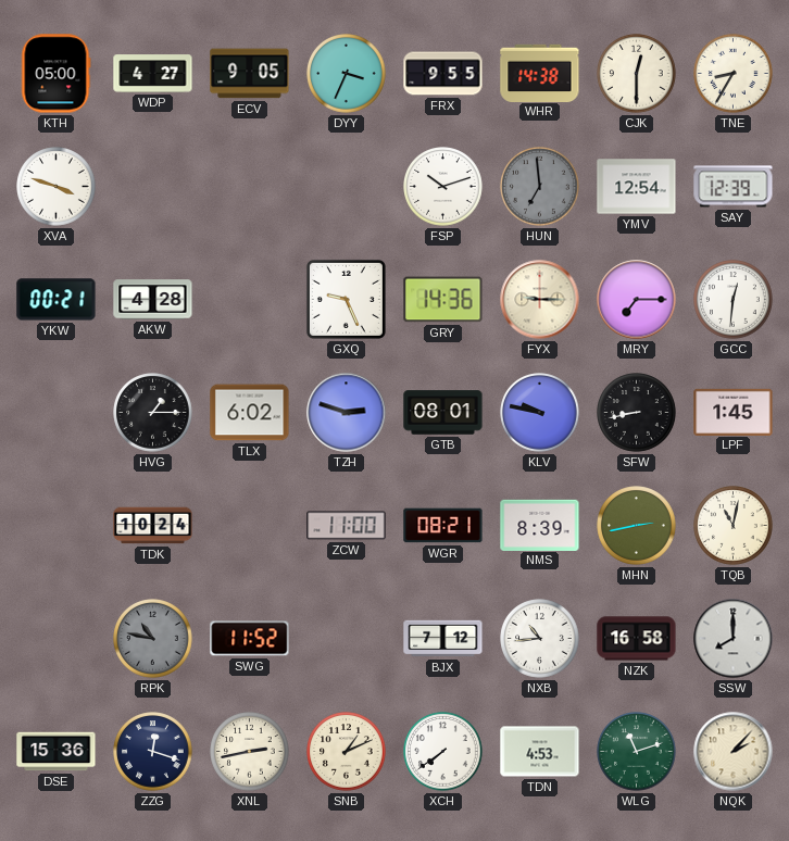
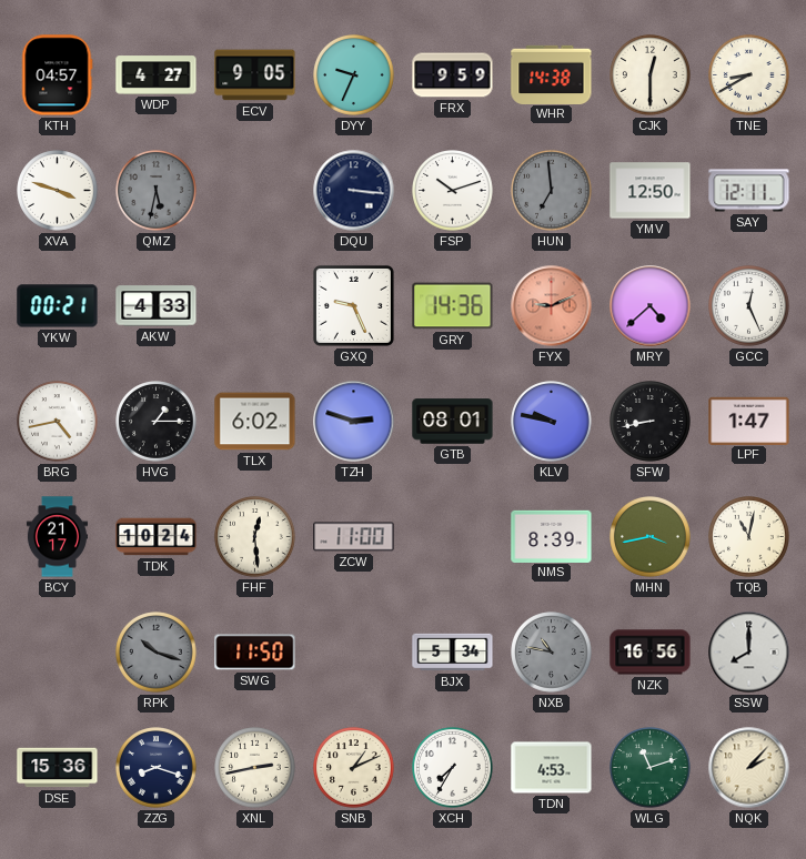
KTH: 05:00 -> 04:57 (57, 75)
DYY: 3:34 -> 9:34 (354, 75)
FRX: 9:55 -> 9:59 (453, 75)
TNE: 8:35 -> 8:40 (749, 75)
QMZ: none -> 5:32 (157, 191)
DQU: none -> 3:16 (354, 191)
YMV: 12:54 -> 12:50 (651, 191)
SAY: 12:39 -> 12:11 (749, 191)
AKW: 4:28 -> 4:33 (157, 306)
FYX: 9:15 -> 9:11 (552, 306)
FYX dial: cream -> salmon (552, 306)
MRY: 7:15 -> 4:38 (651, 306)
GCC: 12:31 -> 12:26 (749, 306)
BRG: none -> 4:43 (58, 422)
LPF: 1:45 -> 1:47 (749, 421)
BCY: none -> 21:17 (57, 537)
FHF: none -> 12:29 (255, 537)
WGR: 08:21 -> none (443, 526)
MHN: 2:43 -> 3:43 (651, 537)
RPK: 10:47 -> 10:18 (157, 653)
SWG: 11:52 -> 11:50 (255, 653)
BJX: 7:12 -> 5:34 (453, 653)
NXB: 10:44 -> 10:47 (552, 653)
NXB dial: white -> grey (552, 653)
NZK: 16:58 -> 16:56 (651, 653)
ZZG: 12:18 -> 8:18 (157, 768)
XCH: 7:39 -> 7:35 (453, 768)
